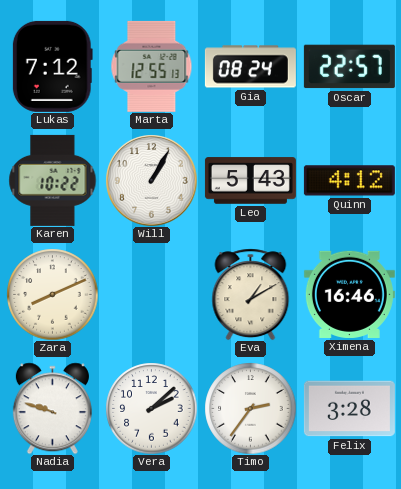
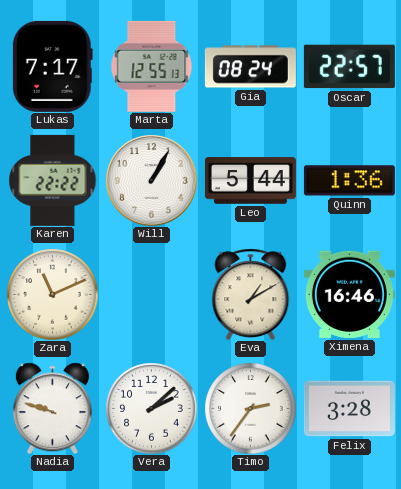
Lukas: 7:12 -> 7:17 (52, 66)
Karen: 10:22 -> 22:22 (53, 180)
Leo: 5:43 -> 5:44 (250, 181)
Quinn: 4:12 -> 1:36 (349, 181)
Zara: 8:11 -> 11:11 (52, 294)
